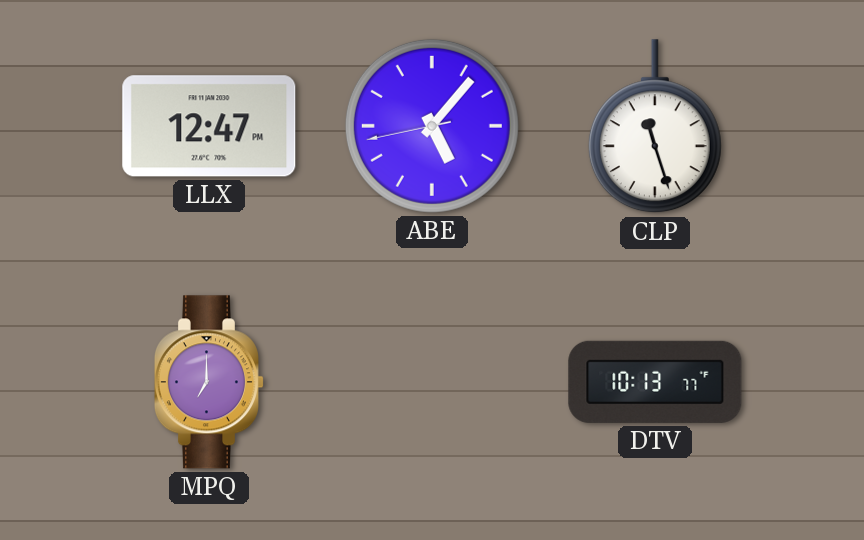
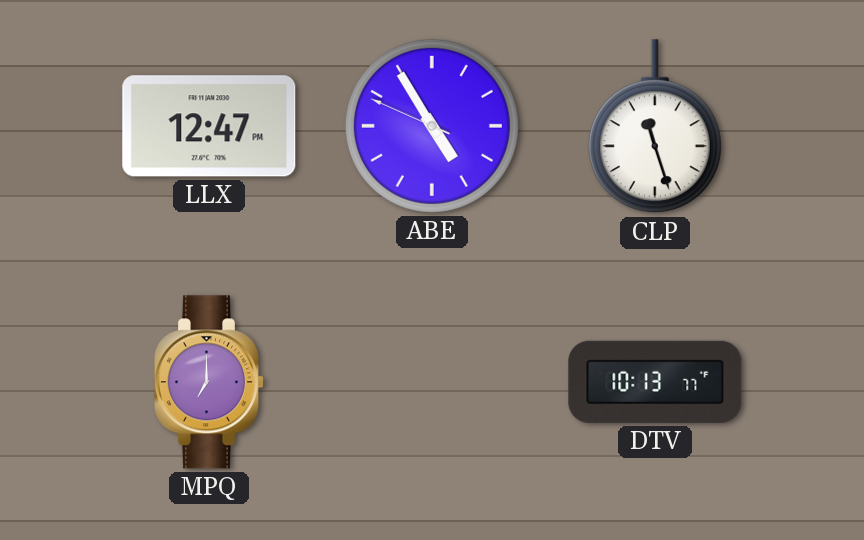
ABE: 5:06 -> 4:54 (432, 126)
